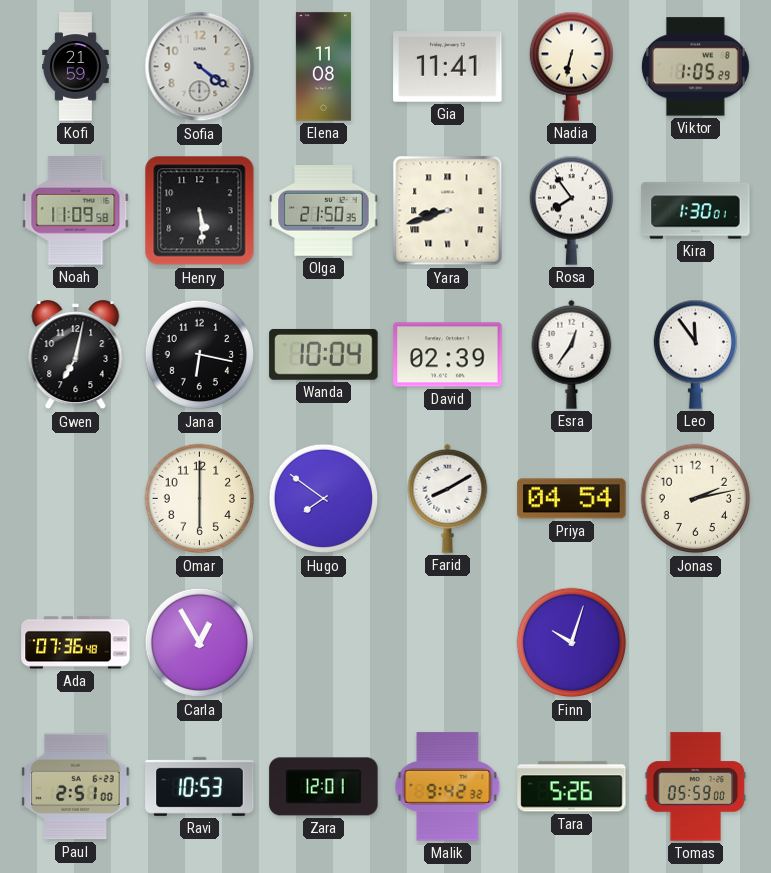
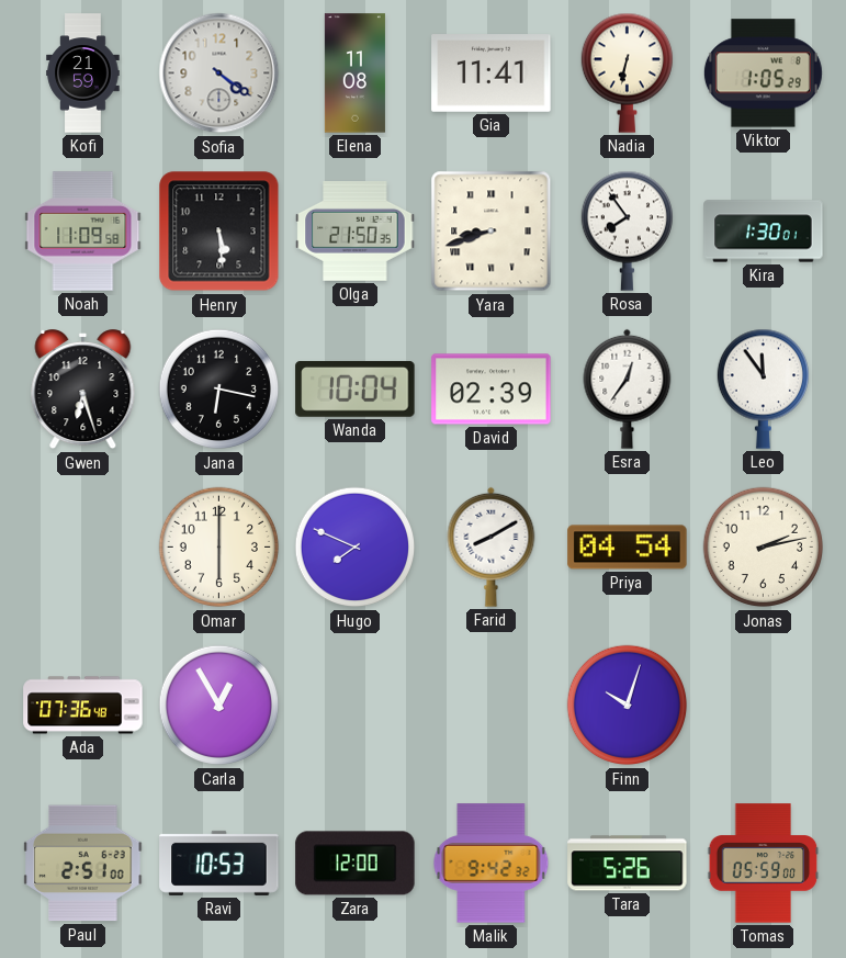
Gwen: 7:02 -> 6:27 (83, 390)
Hugo: 7:51 -> 7:49 (356, 548)
Zara: 12:01 -> 12:00 (356, 864)
